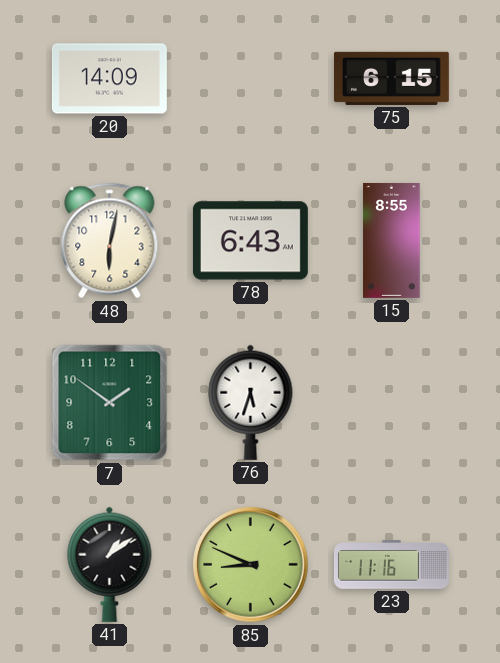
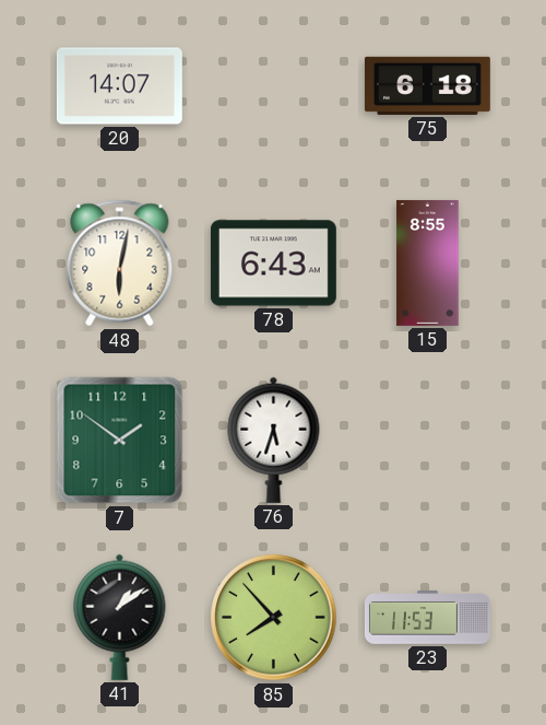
20: 14:09 -> 14:07 (119, 86)
75: 6:15 -> 6:18 (427, 85)
85: 8:49 -> 7:53 (274, 618)
23: 11:16 -> 11:53 (428, 618)
